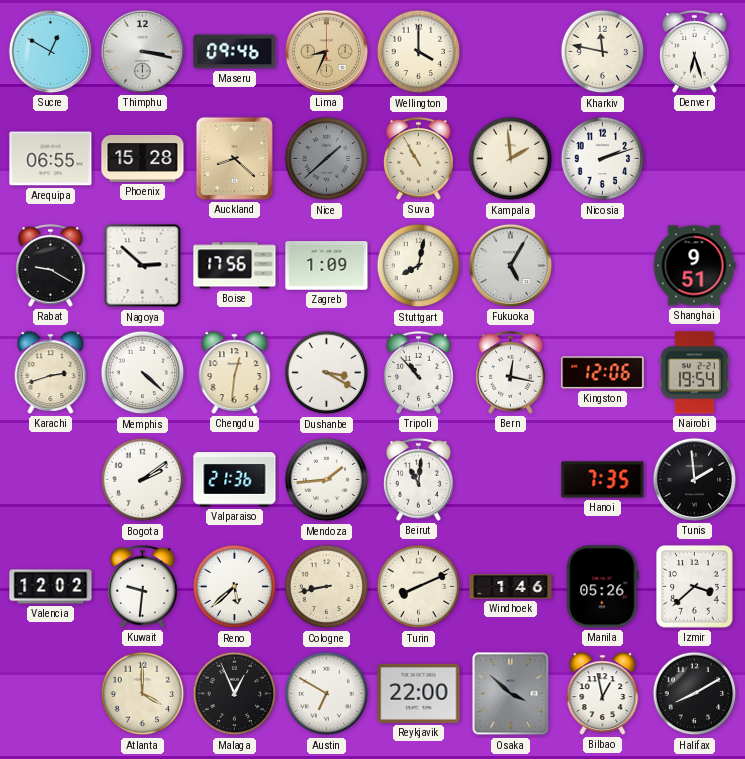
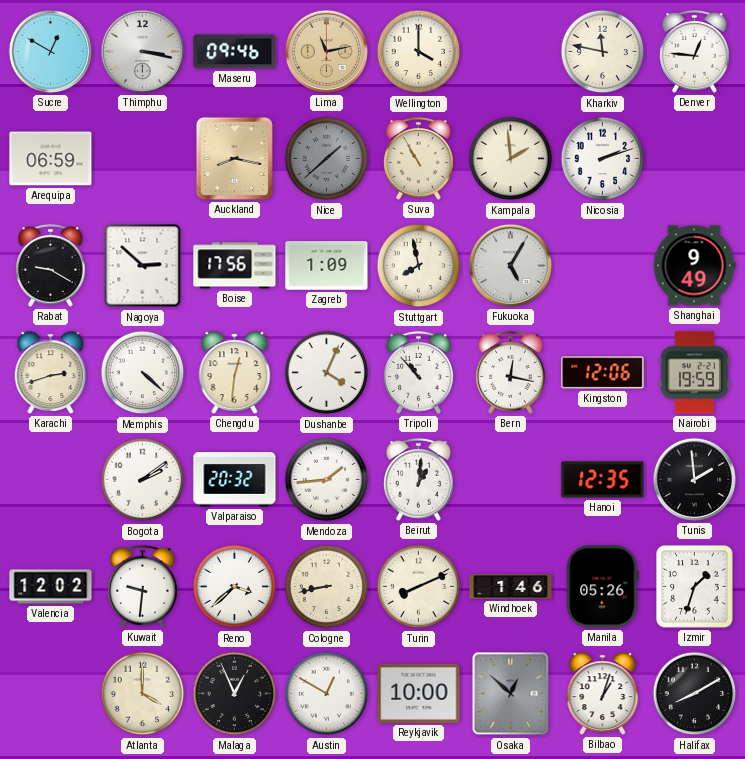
Lima: 8:34 -> 11:13 (326, 51)
Denver: 6:27 -> 12:46 (695, 51)
Arequipa: 06:55 -> 06:59 (51, 159)
Phoenix: 15:28 -> none (143, 158)
Auckland: 8:22 -> 8:17 (234, 158)
Stuttgart: 8:02 -> 7:58 (419, 266)
Shanghai: 9:51 -> 9:49 (694, 266)
Dushanbe: 3:20 -> 4:04 (327, 373)
Nairobi: 19:54 -> 19:59 (694, 373)
Valparaiso: 21:36 -> 20:32 (235, 480)
Beirut: 11:01 -> 1:01 (419, 479)
Hanoi: 7:35 -> 12:35 (603, 480)
Reno: 5:38 -> 3:38 (235, 587)
Izmir: 3:38 -> 1:33 (695, 587)
Austin: 6:50 -> 12:50 (327, 694)
Reykjavik: 22:00 -> 10:00 (419, 693)
Osaka: 3:52 -> 12:52 (511, 694)
Bilbao: 12:58 -> 1:03 (603, 694)
